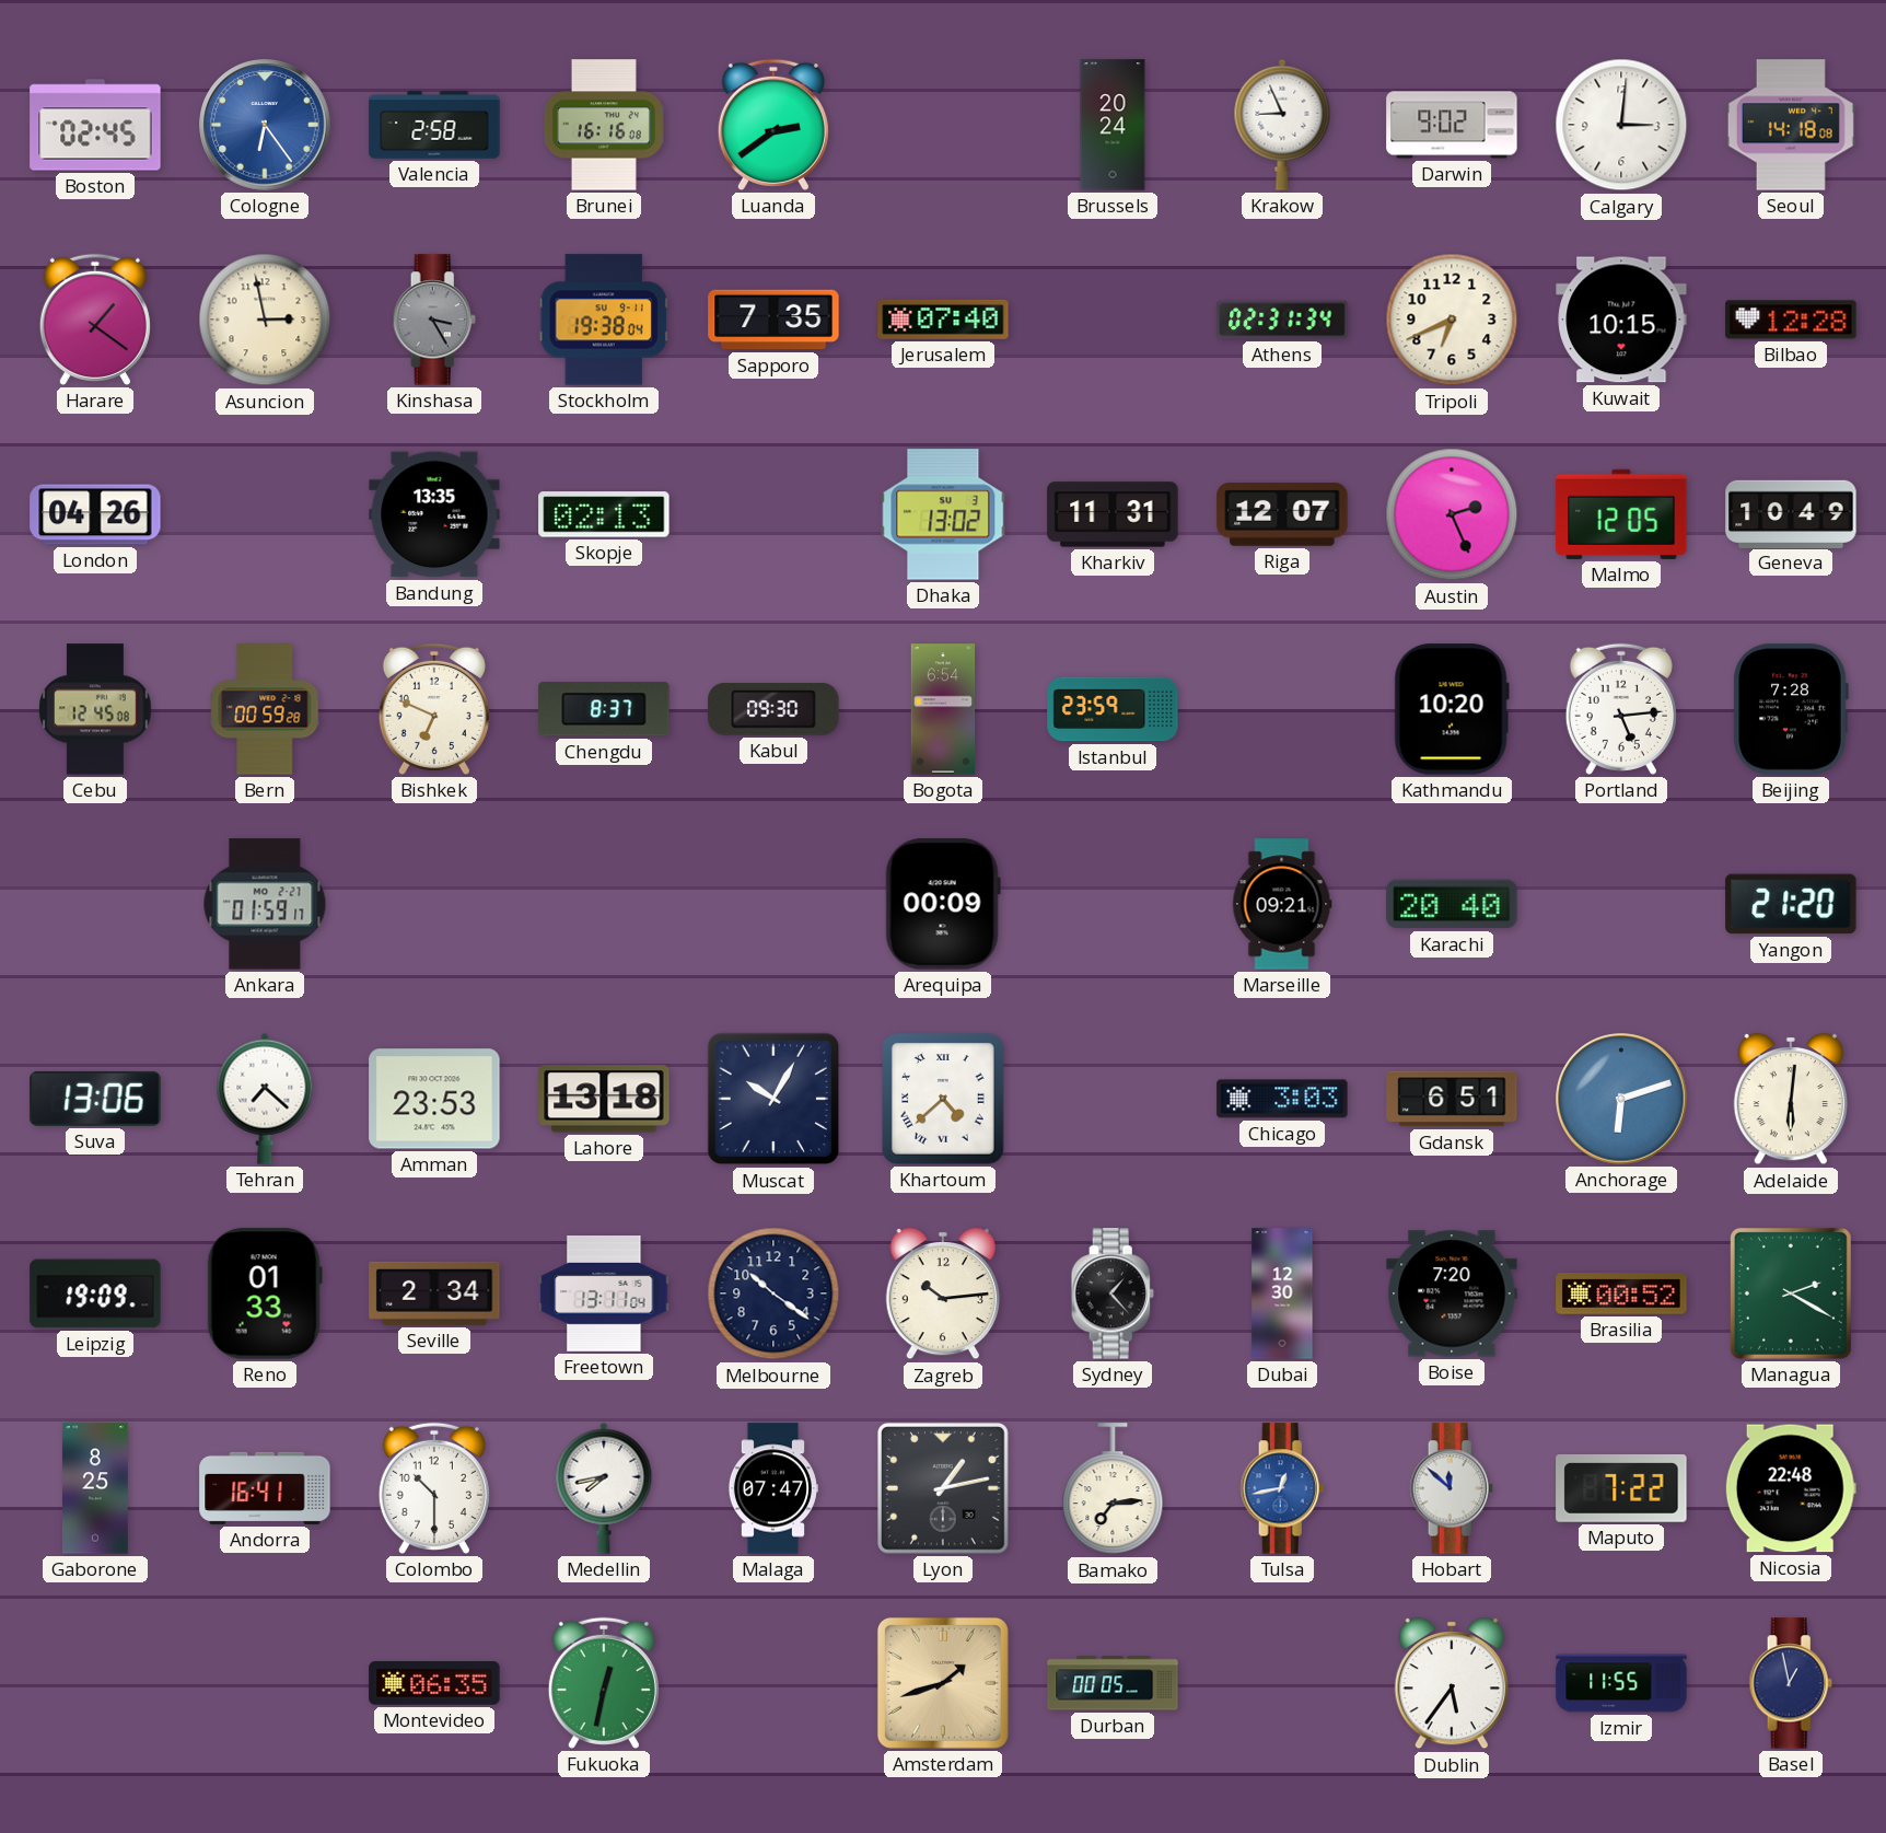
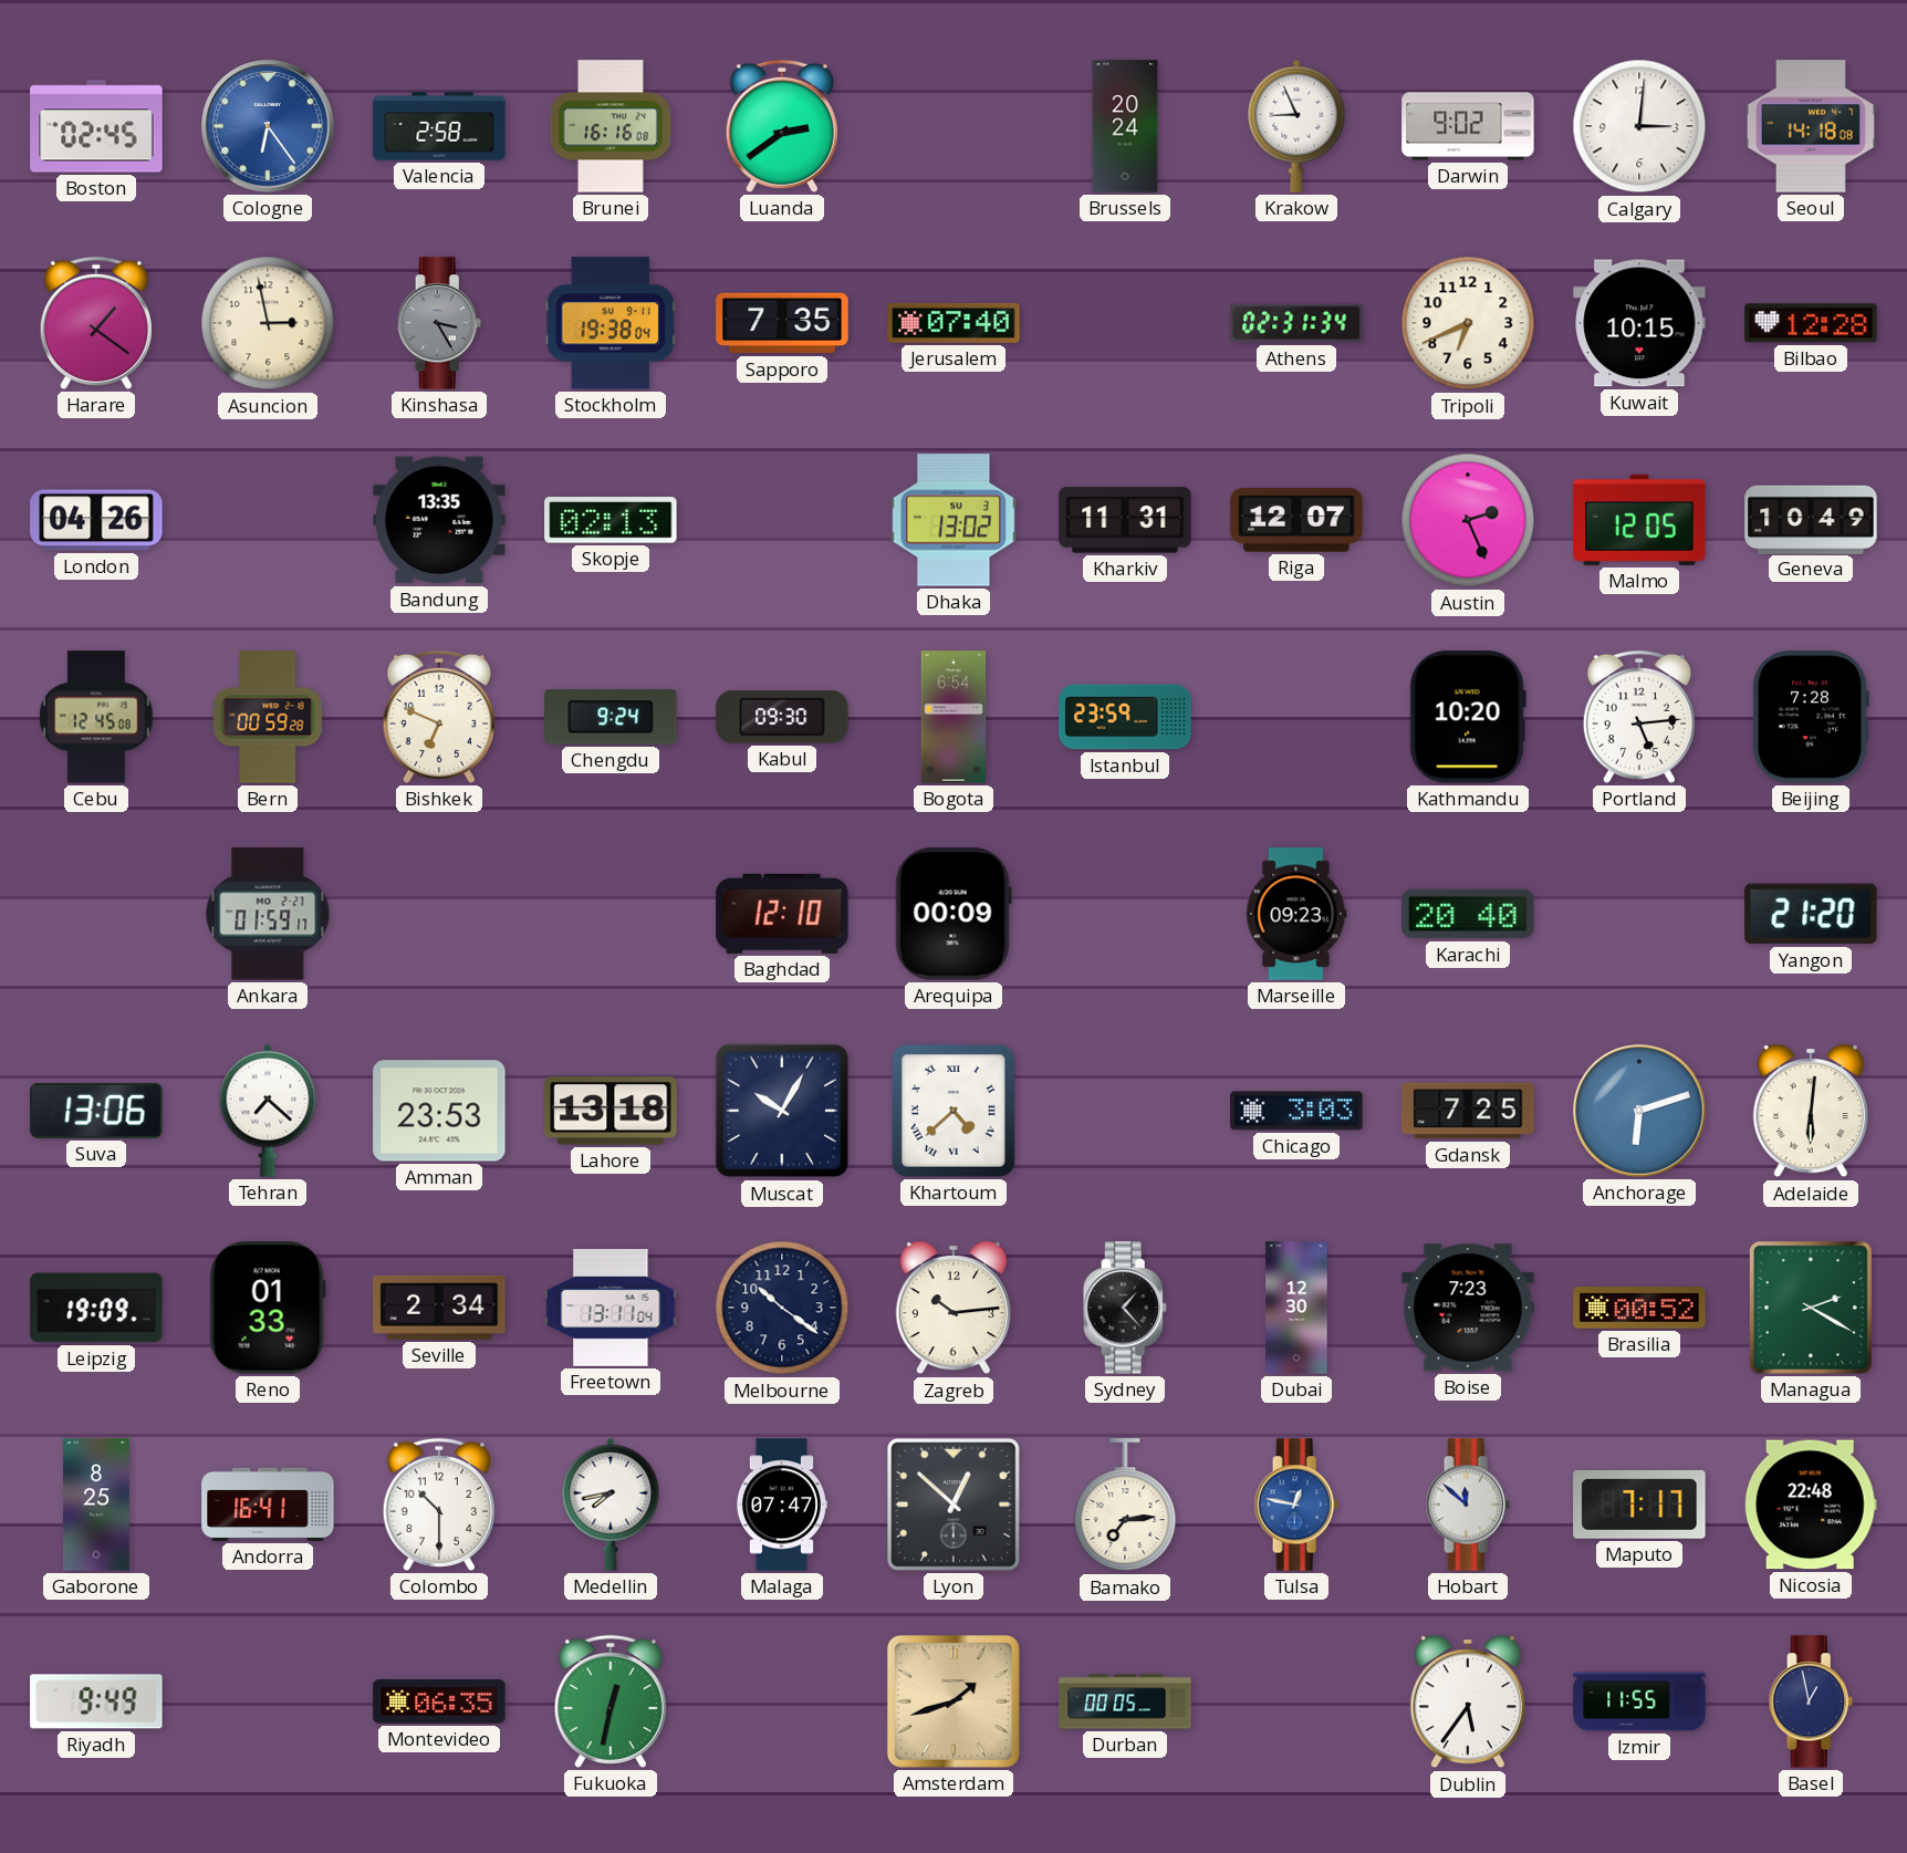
Chengdu: 8:37 -> 9:24 (611, 717)
Baghdad: none -> 12:10 (782, 914)
Marseille: 09:21 -> 09:23 (1296, 914)
Gdansk: 6:51 -> 7:25 (1468, 1111)
Boise: 7:20 -> 7:23 (1468, 1308)
Lyon: 1:13 -> 12:52 (955, 1506)
Tulsa: 12:43 -> 12:47 (1296, 1505)
Maputo: 7:22 -> 7:17 (1639, 1505)
Riyadh: none -> 9:49 (96, 1701)
